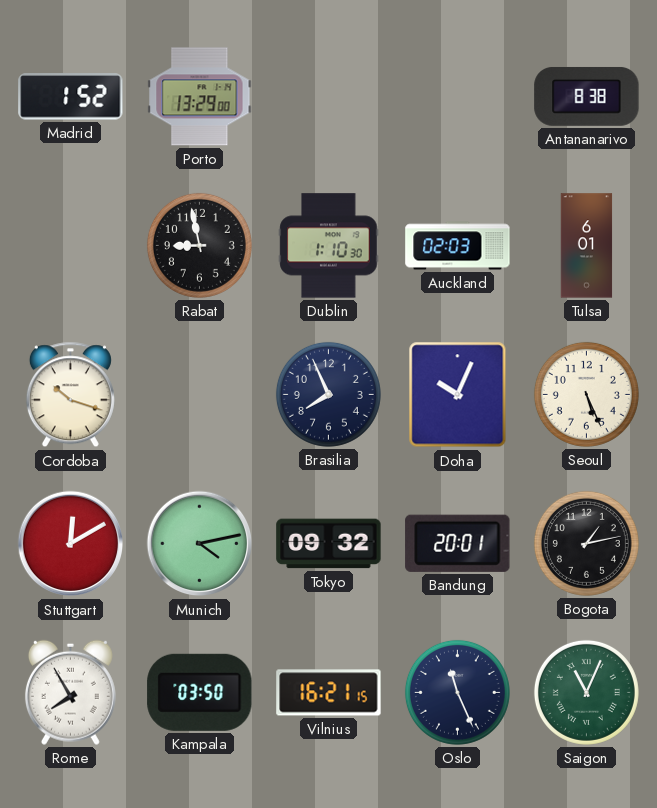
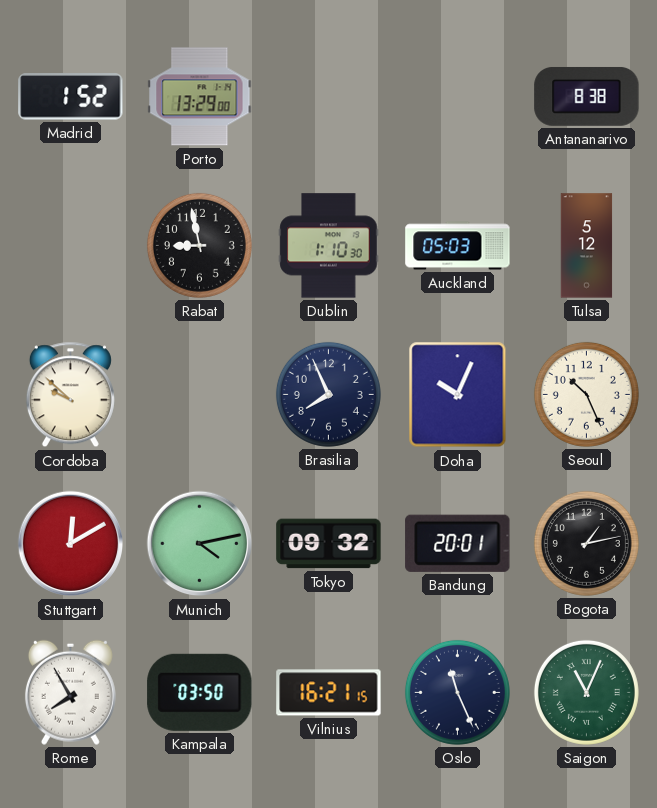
Auckland: 02:03 -> 05:03 (458, 246)
Tulsa: 6:01 -> 5:12 (587, 246)
Cordoba: 10:18 -> 9:52 (70, 395)
Seoul: 5:26 -> 10:26 (586, 394)
